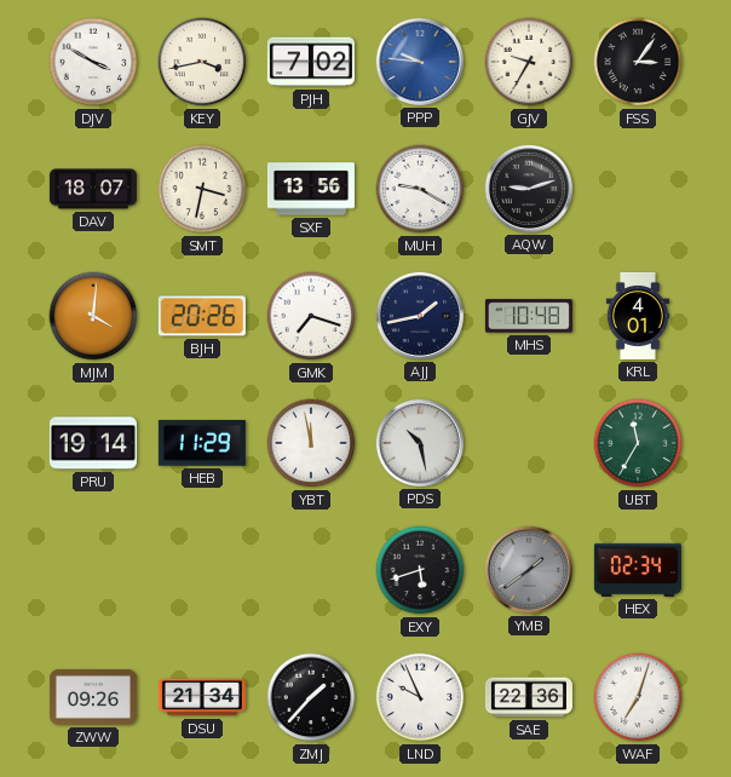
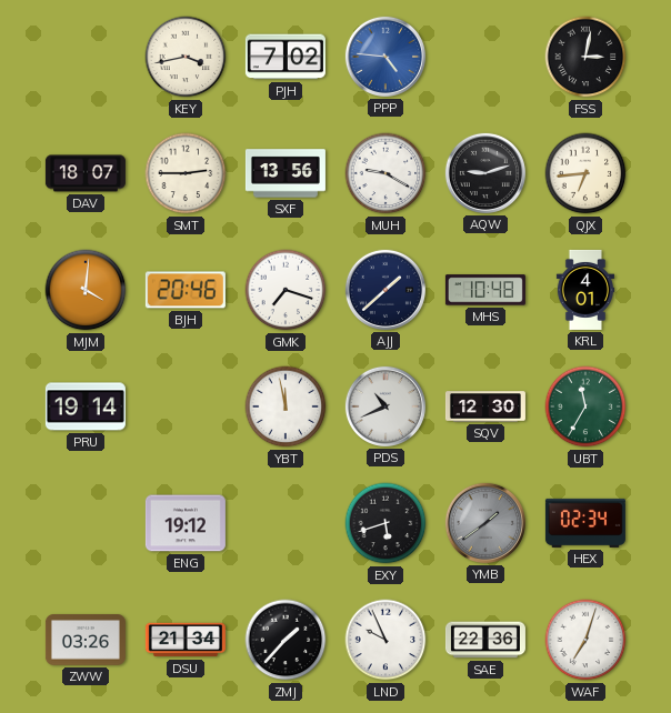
DJV: 3:50 -> none (93, 62)
PPP: 9:46 -> 4:46 (385, 57)
GJV: 9:35 -> none (529, 62)
FSS: 3:06 -> 3:02 (585, 57)
SMT: 3:32 -> 2:45 (186, 173)
QJX: none -> 6:44 (585, 173)
BJH: 20:26 -> 20:46 (186, 290)
AJJ: 1:43 -> 1:38 (385, 290)
HEB: 11:29 -> none (202, 443)
PDS: 10:28 -> 10:41 (385, 406)
SQV: none -> 12:30 (485, 406)
ENG: none -> 19:12 (186, 523)
ZWW: 09:26 -> 03:26 (86, 640)
